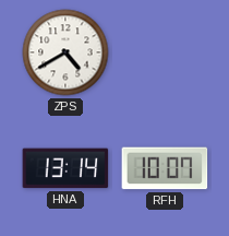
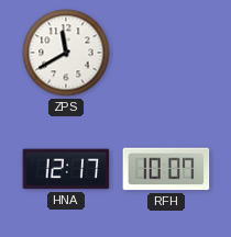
ZPS: 4:40 -> 11:40 (66, 53)
HNA: 13:14 -> 12:17 (66, 169)
